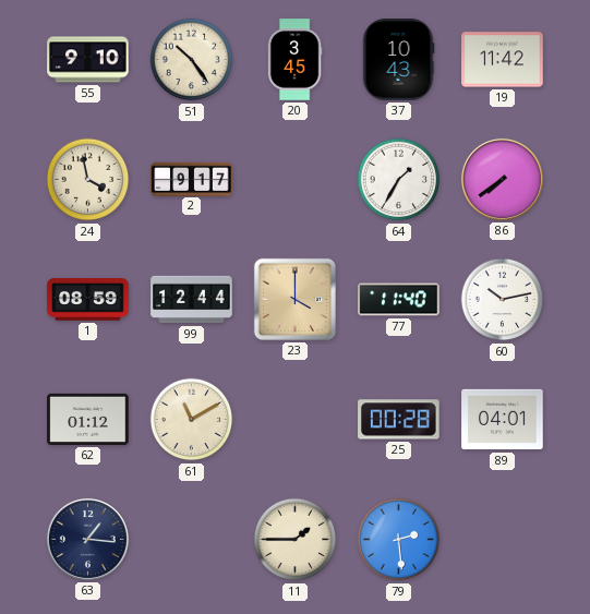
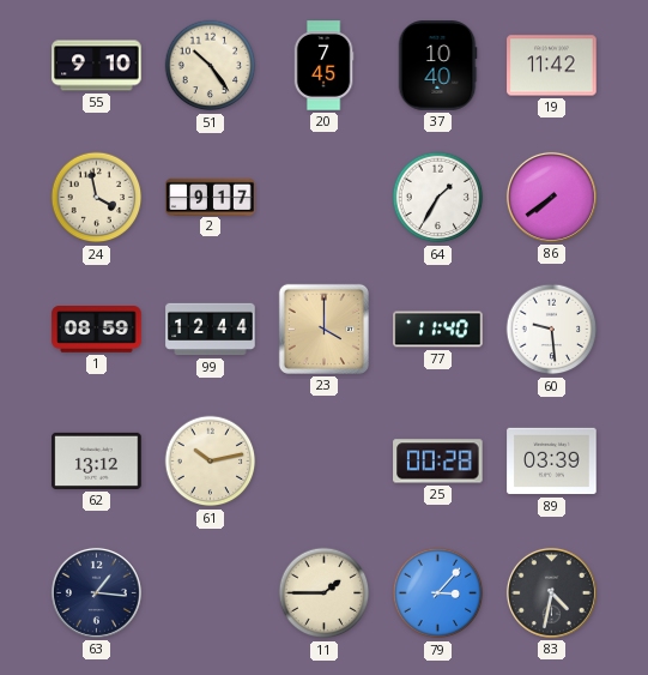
20: 3:45 -> 7:45 (323, 66)
37: 10:43 -> 10:40 (437, 66)
60: 10:13 -> 9:29 (552, 330)
62: 01:12 -> 13:12 (97, 460)
61: 11:10 -> 10:13 (211, 462)
89: 04:01 -> 03:39 (552, 462)
79: 2:29 -> 3:07 (438, 593)
83: none -> 4:32 (551, 592)
